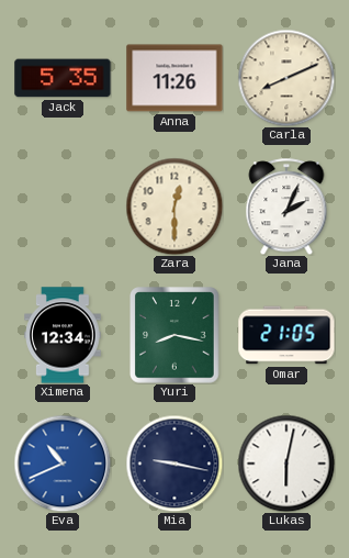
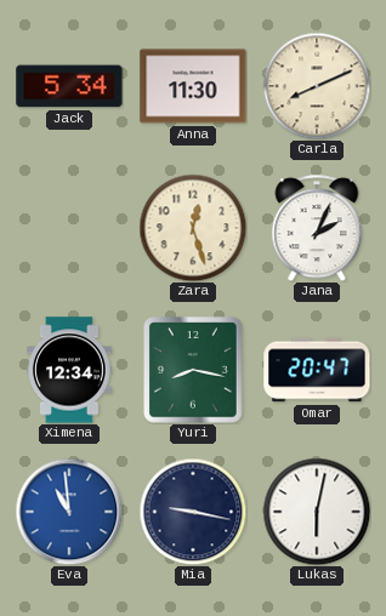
Jack: 5:35 -> 5:34 (69, 86)
Anna: 11:26 -> 11:30 (193, 86)
Zara: 12:30 -> 12:27 (193, 228)
Omar: 21:05 -> 20:47 (317, 370)
Eva: 10:41 -> 10:59 (69, 512)
